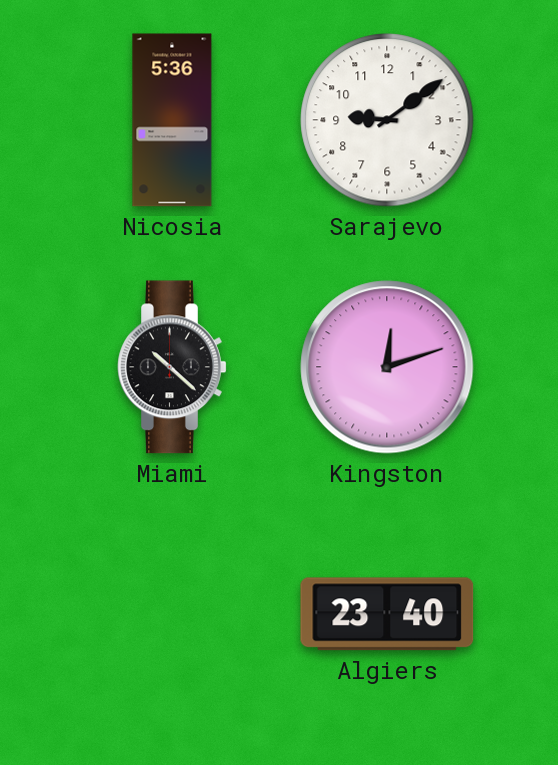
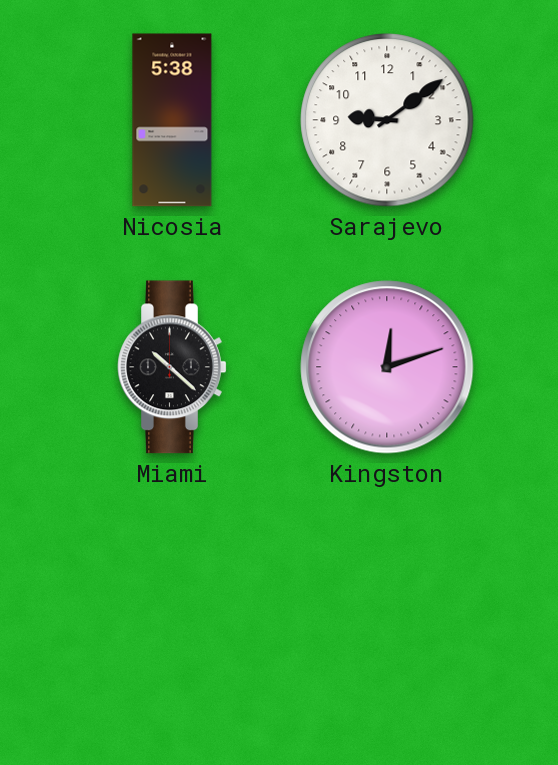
Nicosia: 5:36 -> 5:38 (172, 120)
Algiers: 23:40 -> none (387, 614)
